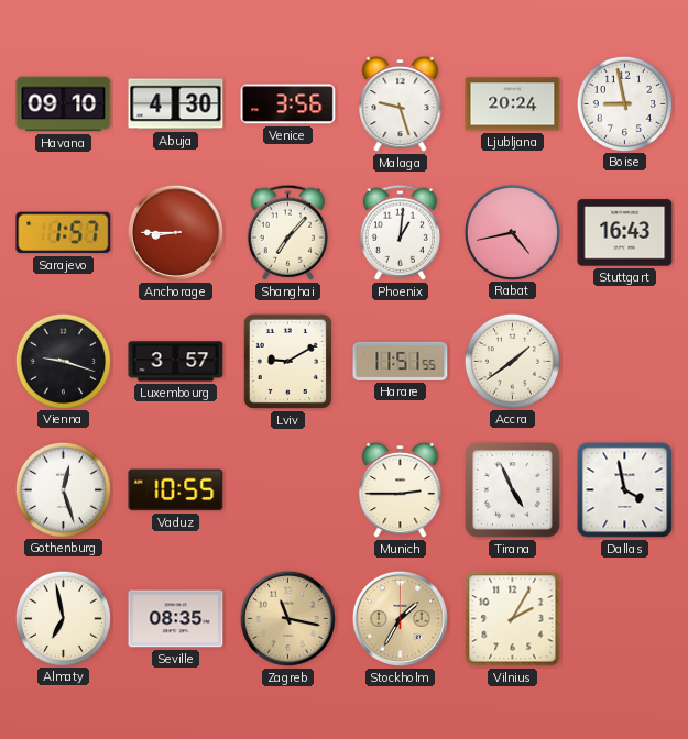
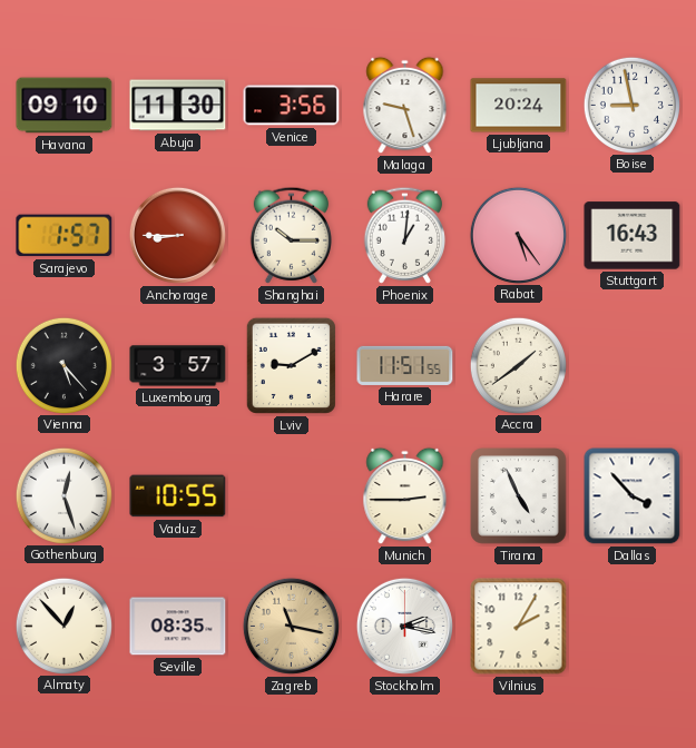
Abuja: 4:30 -> 11:30 (178, 106)
Shanghai: 7:07 -> 10:15 (291, 235)
Rabat: 4:43 -> 5:24 (518, 235)
Vienna: 9:18 -> 5:23 (63, 365)
Dallas: 3:58 -> 3:53 (633, 496)
Almaty: 6:58 -> 12:53 (63, 626)
Stockholm: 1:35 -> 2:17 (404, 626)
Stockholm dial: champagne -> white (404, 626)
